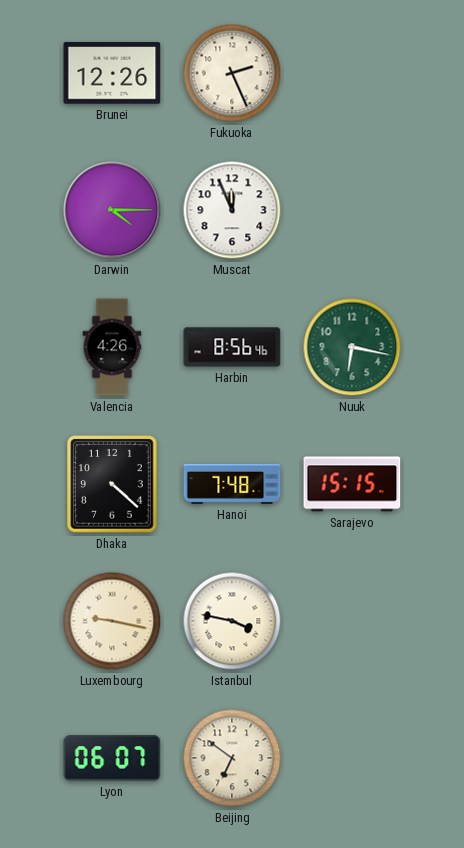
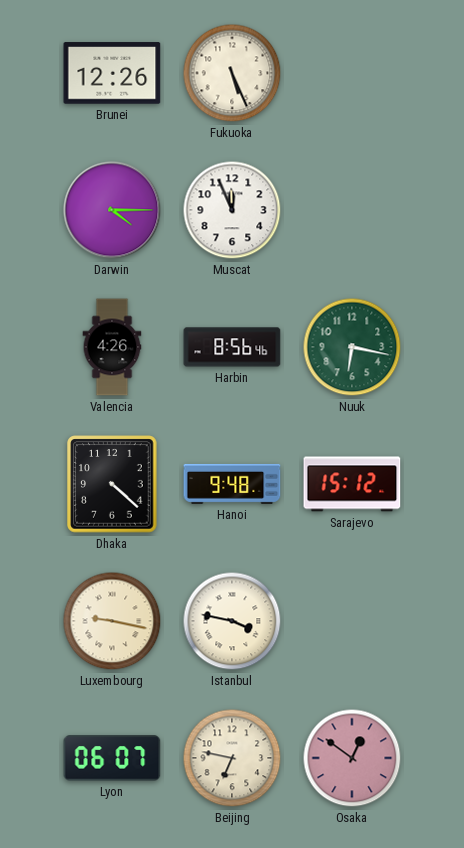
Fukuoka: 2:26 -> 5:26 (232, 73)
Hanoi: 7:48 -> 9:48 (232, 484)
Sarajevo: 15:15 -> 15:12 (352, 484)
Beijing: 6:51 -> 6:47 (232, 758)
Osaka: none -> 12:51 (352, 758)
